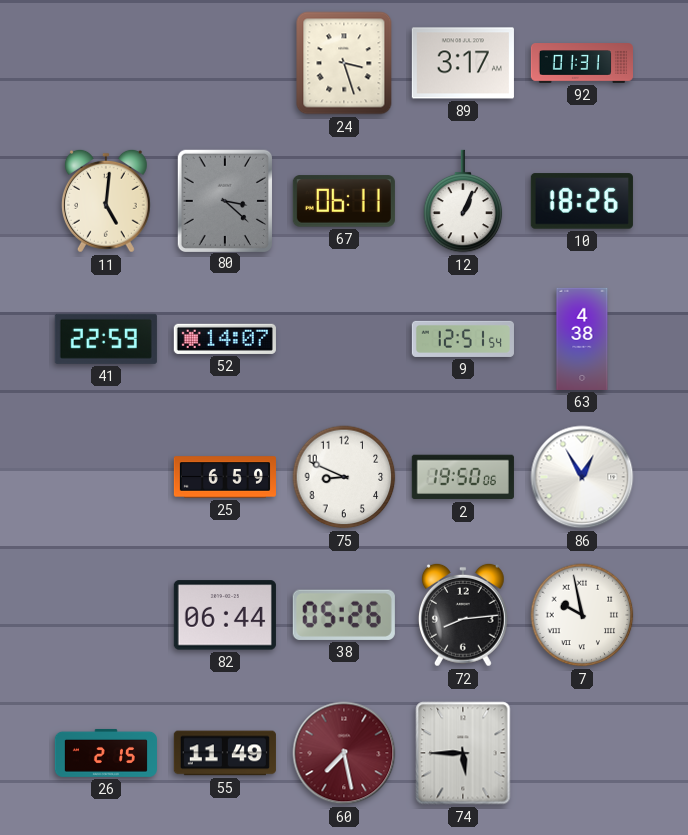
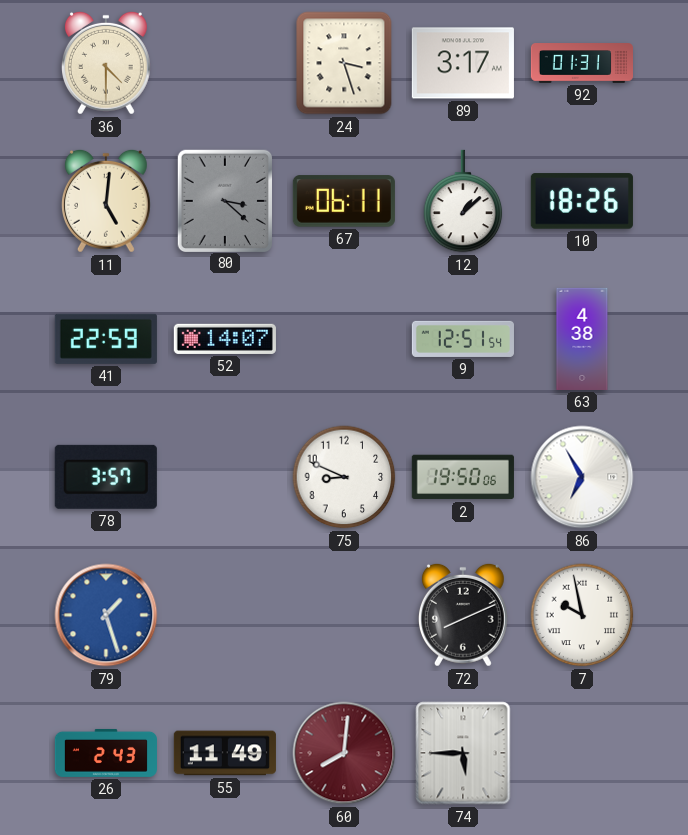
36: none -> 4:30 (106, 63)
12: 1:04 -> 1:08 (463, 201)
78: none -> 3:57 (106, 477)
25: 6:59 -> none (225, 477)
86: 12:55 -> 6:55 (582, 477)
79: none -> 1:27 (106, 615)
82: 06:44 -> none (225, 615)
38: 05:26 -> none (344, 615)
72: 8:14 -> 8:11 (463, 615)
26: 2:15 -> 2:43 (106, 753)
60: 7:28 -> 8:01 (344, 753)
